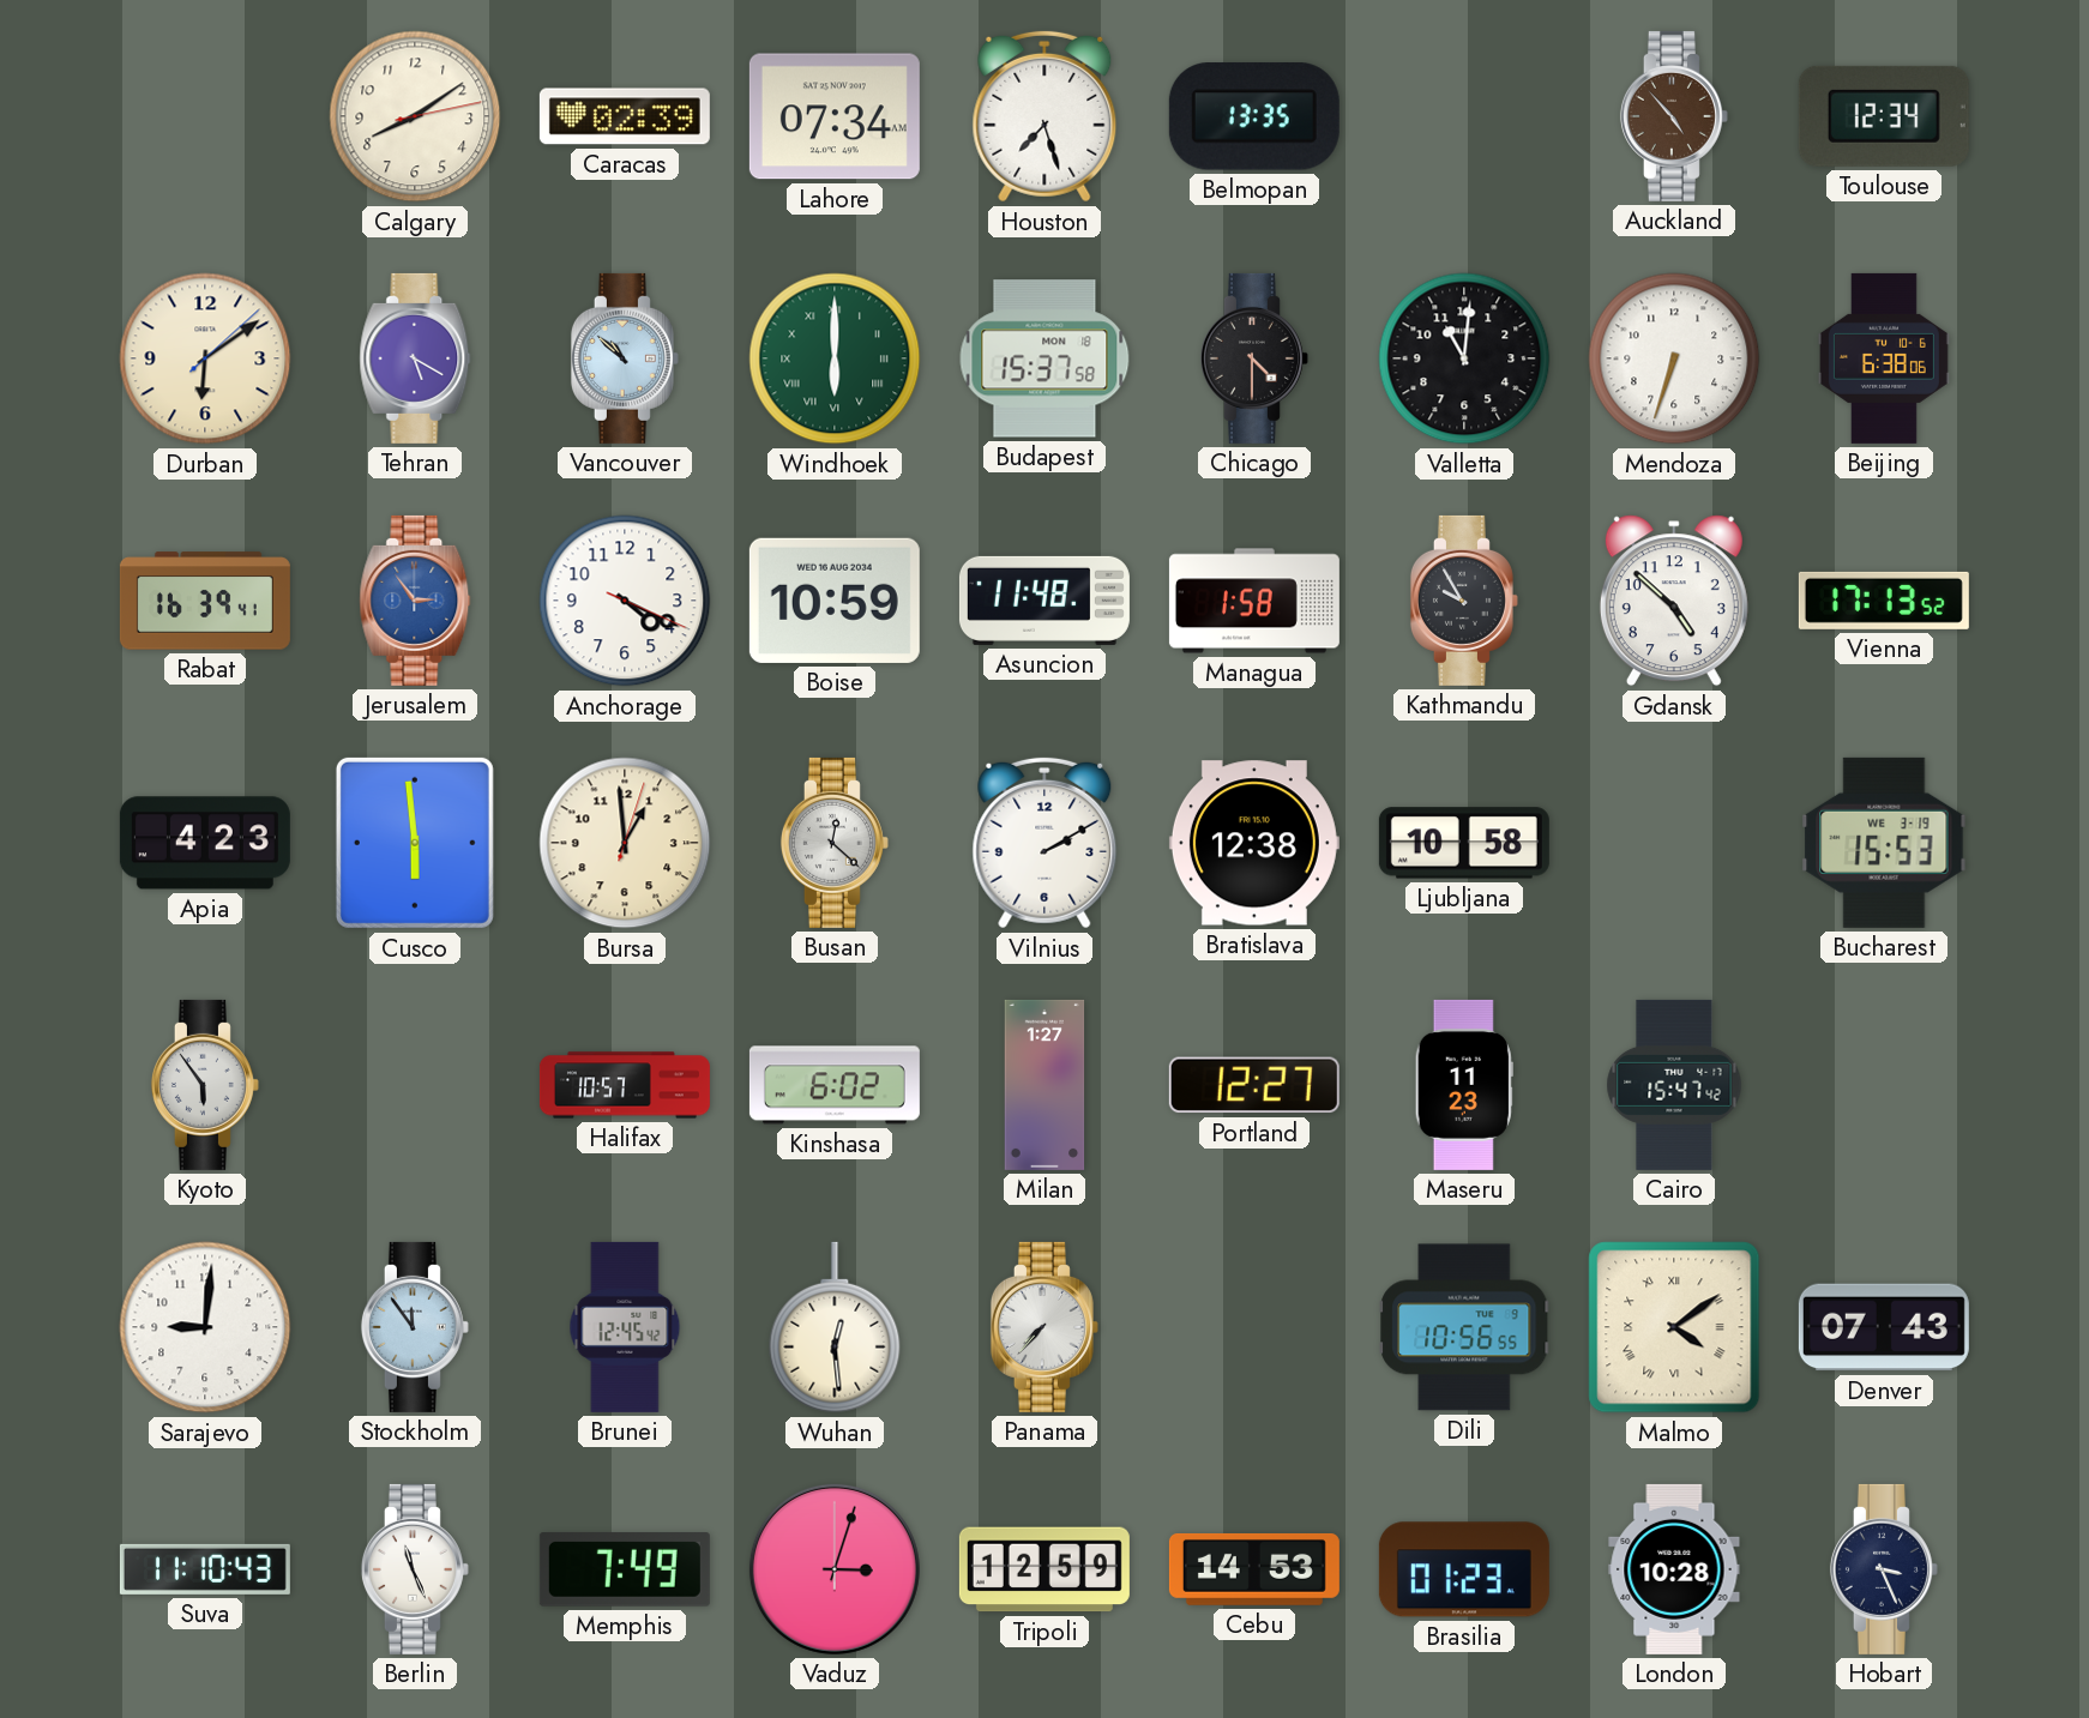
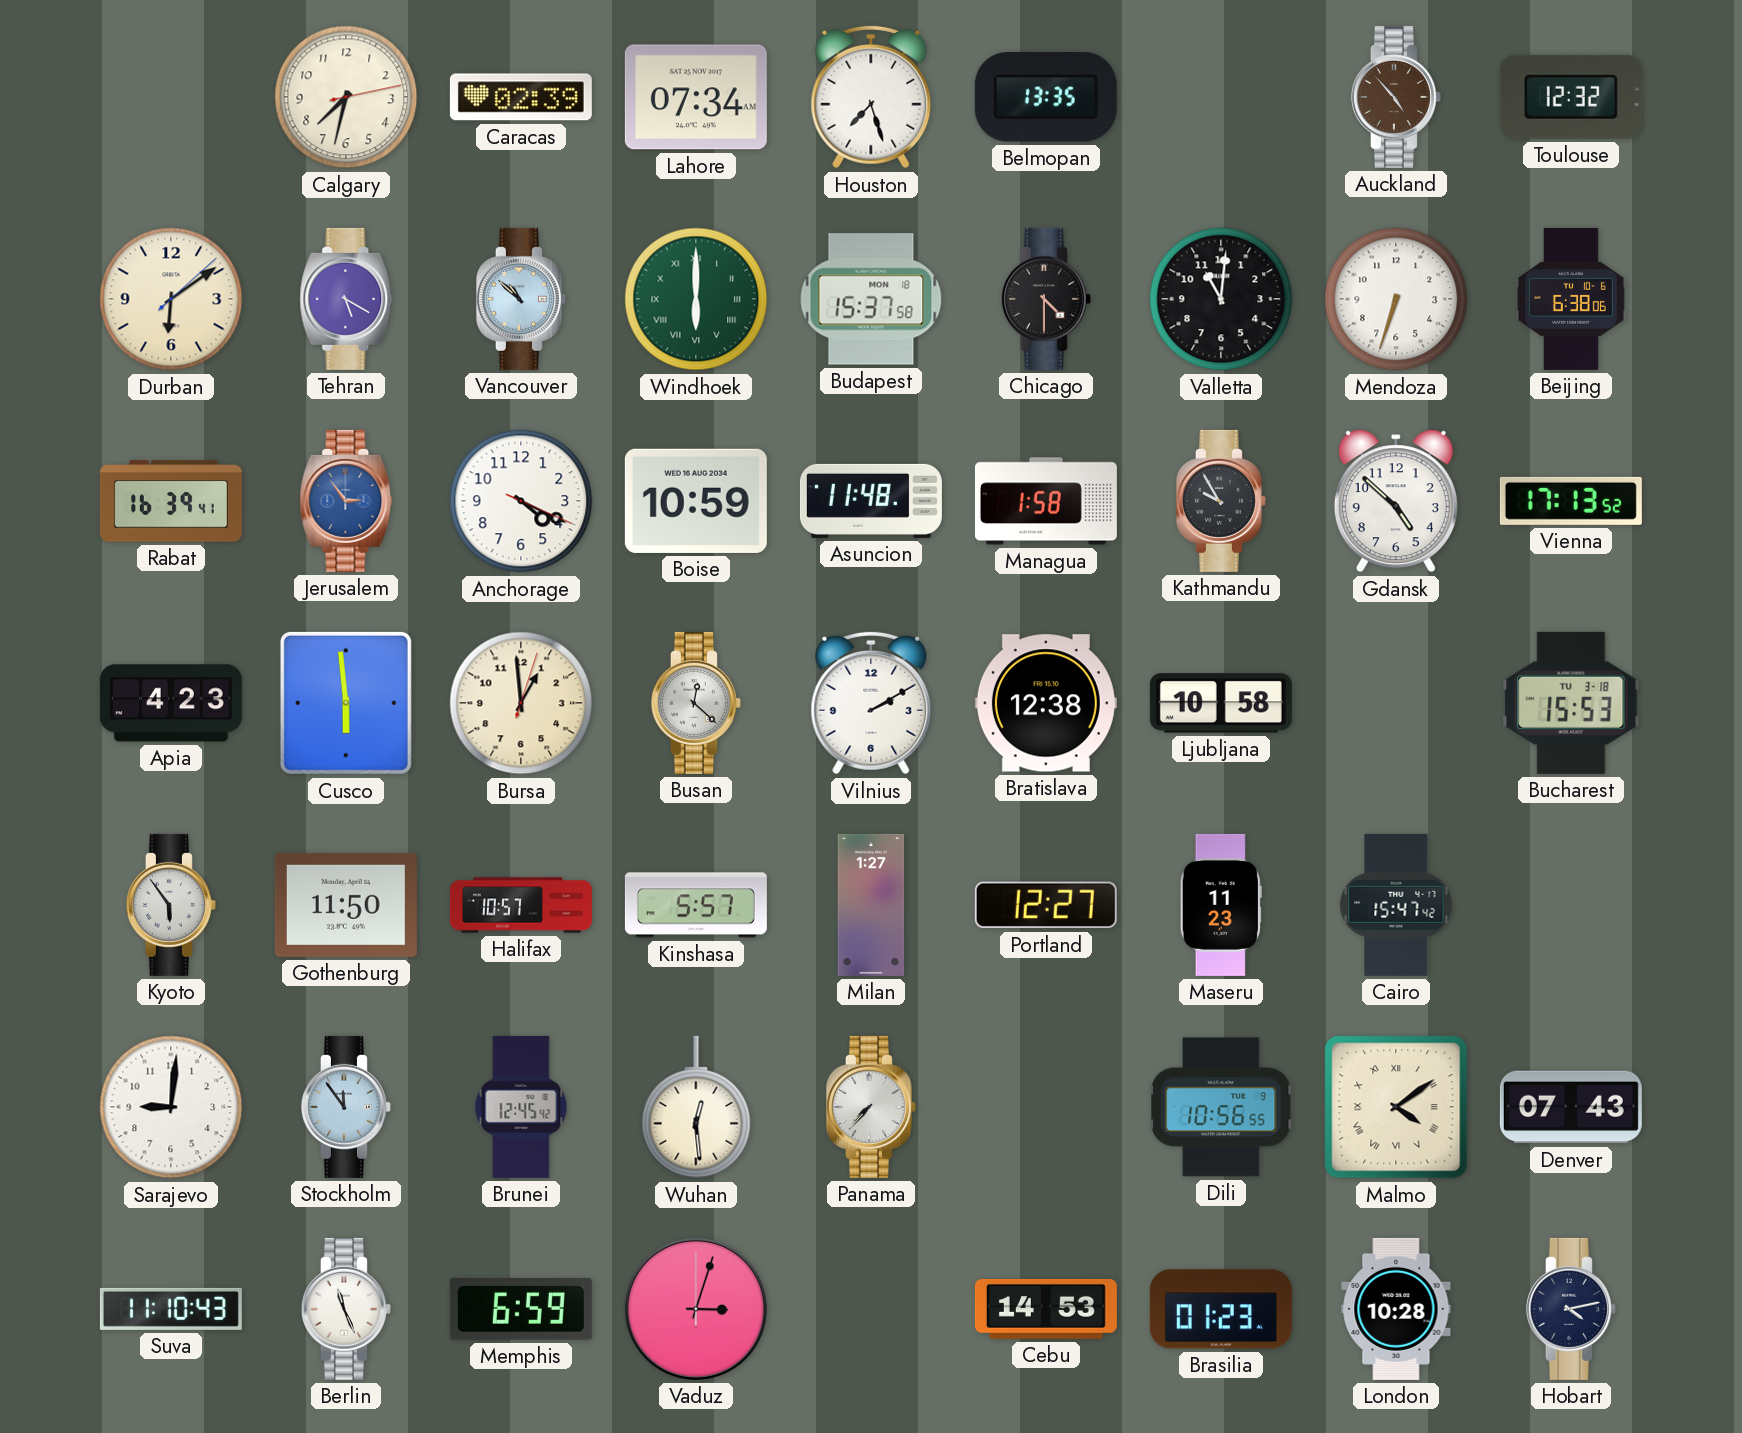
Calgary: 8:09 -> 7:32 (346, 97)
Toulouse: 12:34 -> 12:32 (1571, 97)
Bucharest date: WE 3-19 -> TU 3-18 (1571, 703)
Gothenburg: none -> 11:50 (346, 905)
Kinshasa: 6:02 -> 5:57 (696, 905)
Memphis: 7:49 -> 6:59 (521, 1309)
Tripoli: 12:59 -> none (1044, 1569)
Hobart: 3:26 -> 4:13 (1571, 1309)
